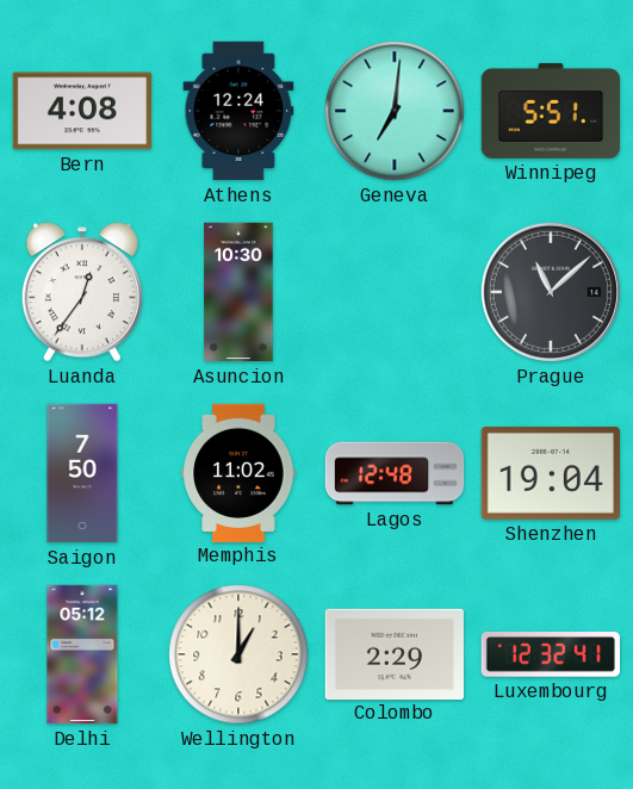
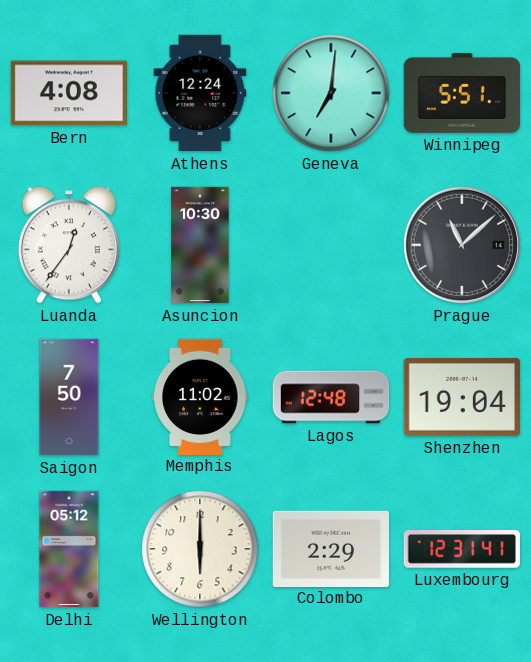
Wellington: 1:00 -> 6:00 (200, 549)
Luxembourg: 12:32 -> 12:31 (461, 550)
